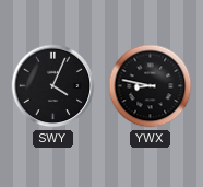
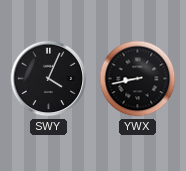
YWX: 8:47 -> 8:43 (138, 79)
